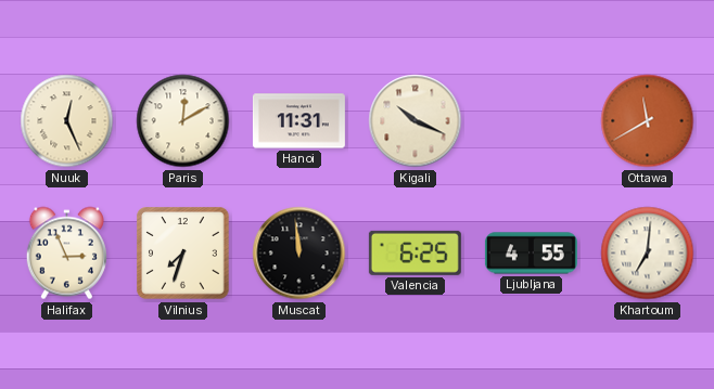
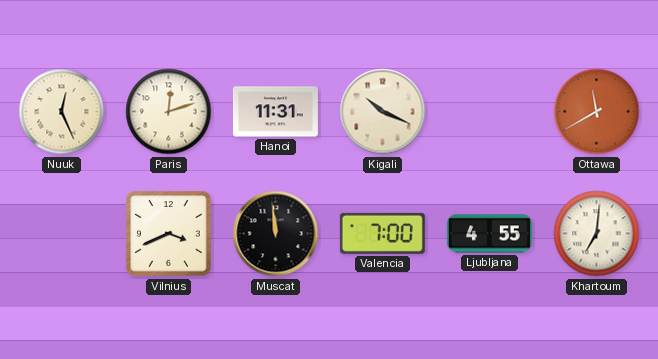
Paris: 12:10 -> 12:12 (169, 112)
Halifax: 2:56 -> none (66, 254)
Vilnius: 7:33 -> 3:41 (169, 234)
Valencia: 6:25 -> 7:00 (382, 233)
